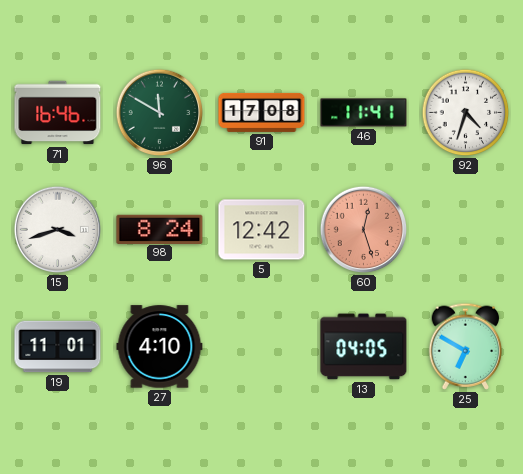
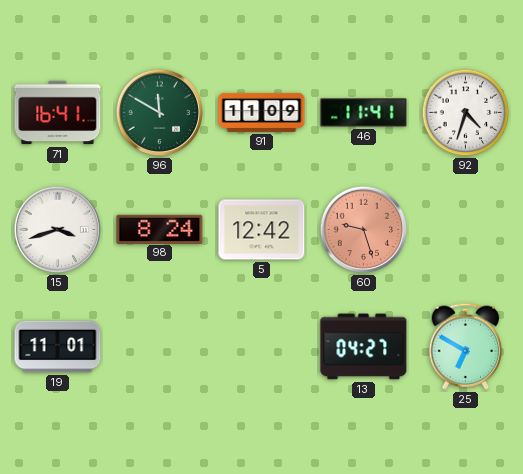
71: 16:46 -> 16:41 (58, 113)
91: 17:08 -> 11:09 (262, 112)
60: 12:27 -> 9:27 (364, 230)
27: 4:10 -> none (160, 347)
13: 04:05 -> 04:27 (364, 347)
